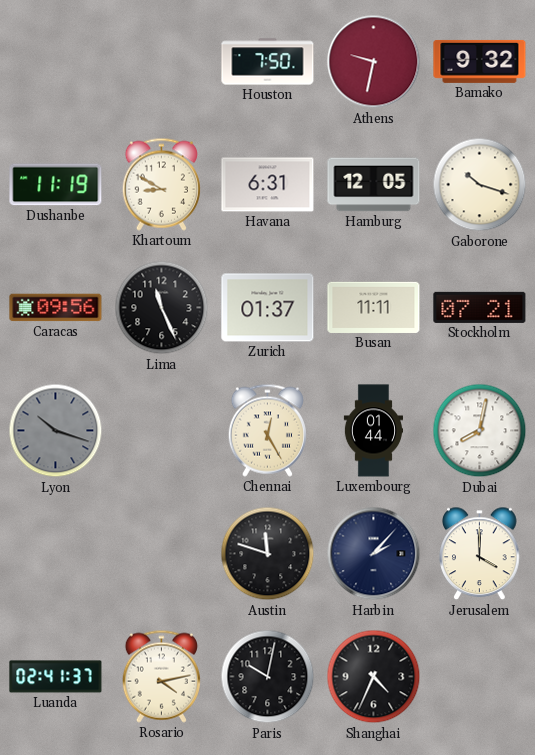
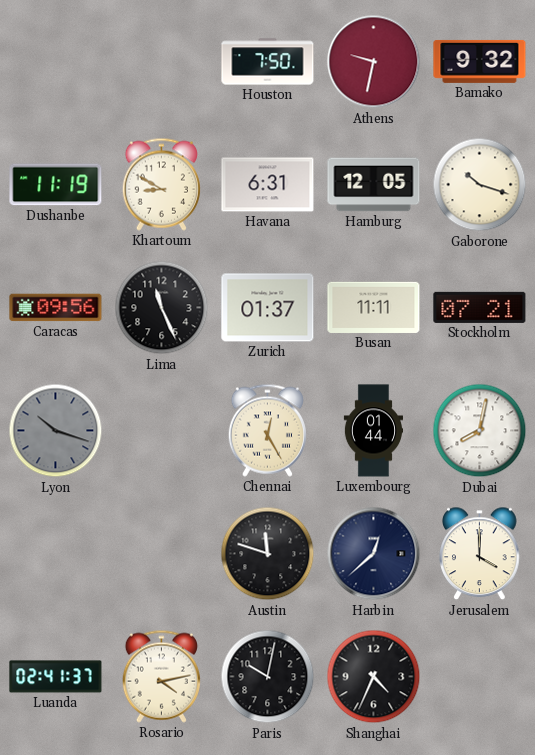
Harbin: 2:07 -> 12:38 (374, 554)
